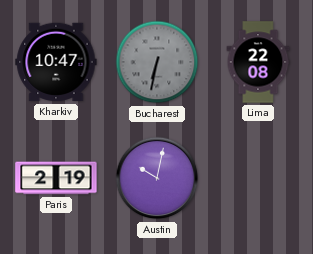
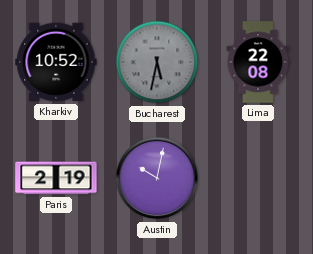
Kharkiv: 10:47 -> 10:52 (56, 62)
Bucharest: 6:32 -> 5:32 (157, 62)
